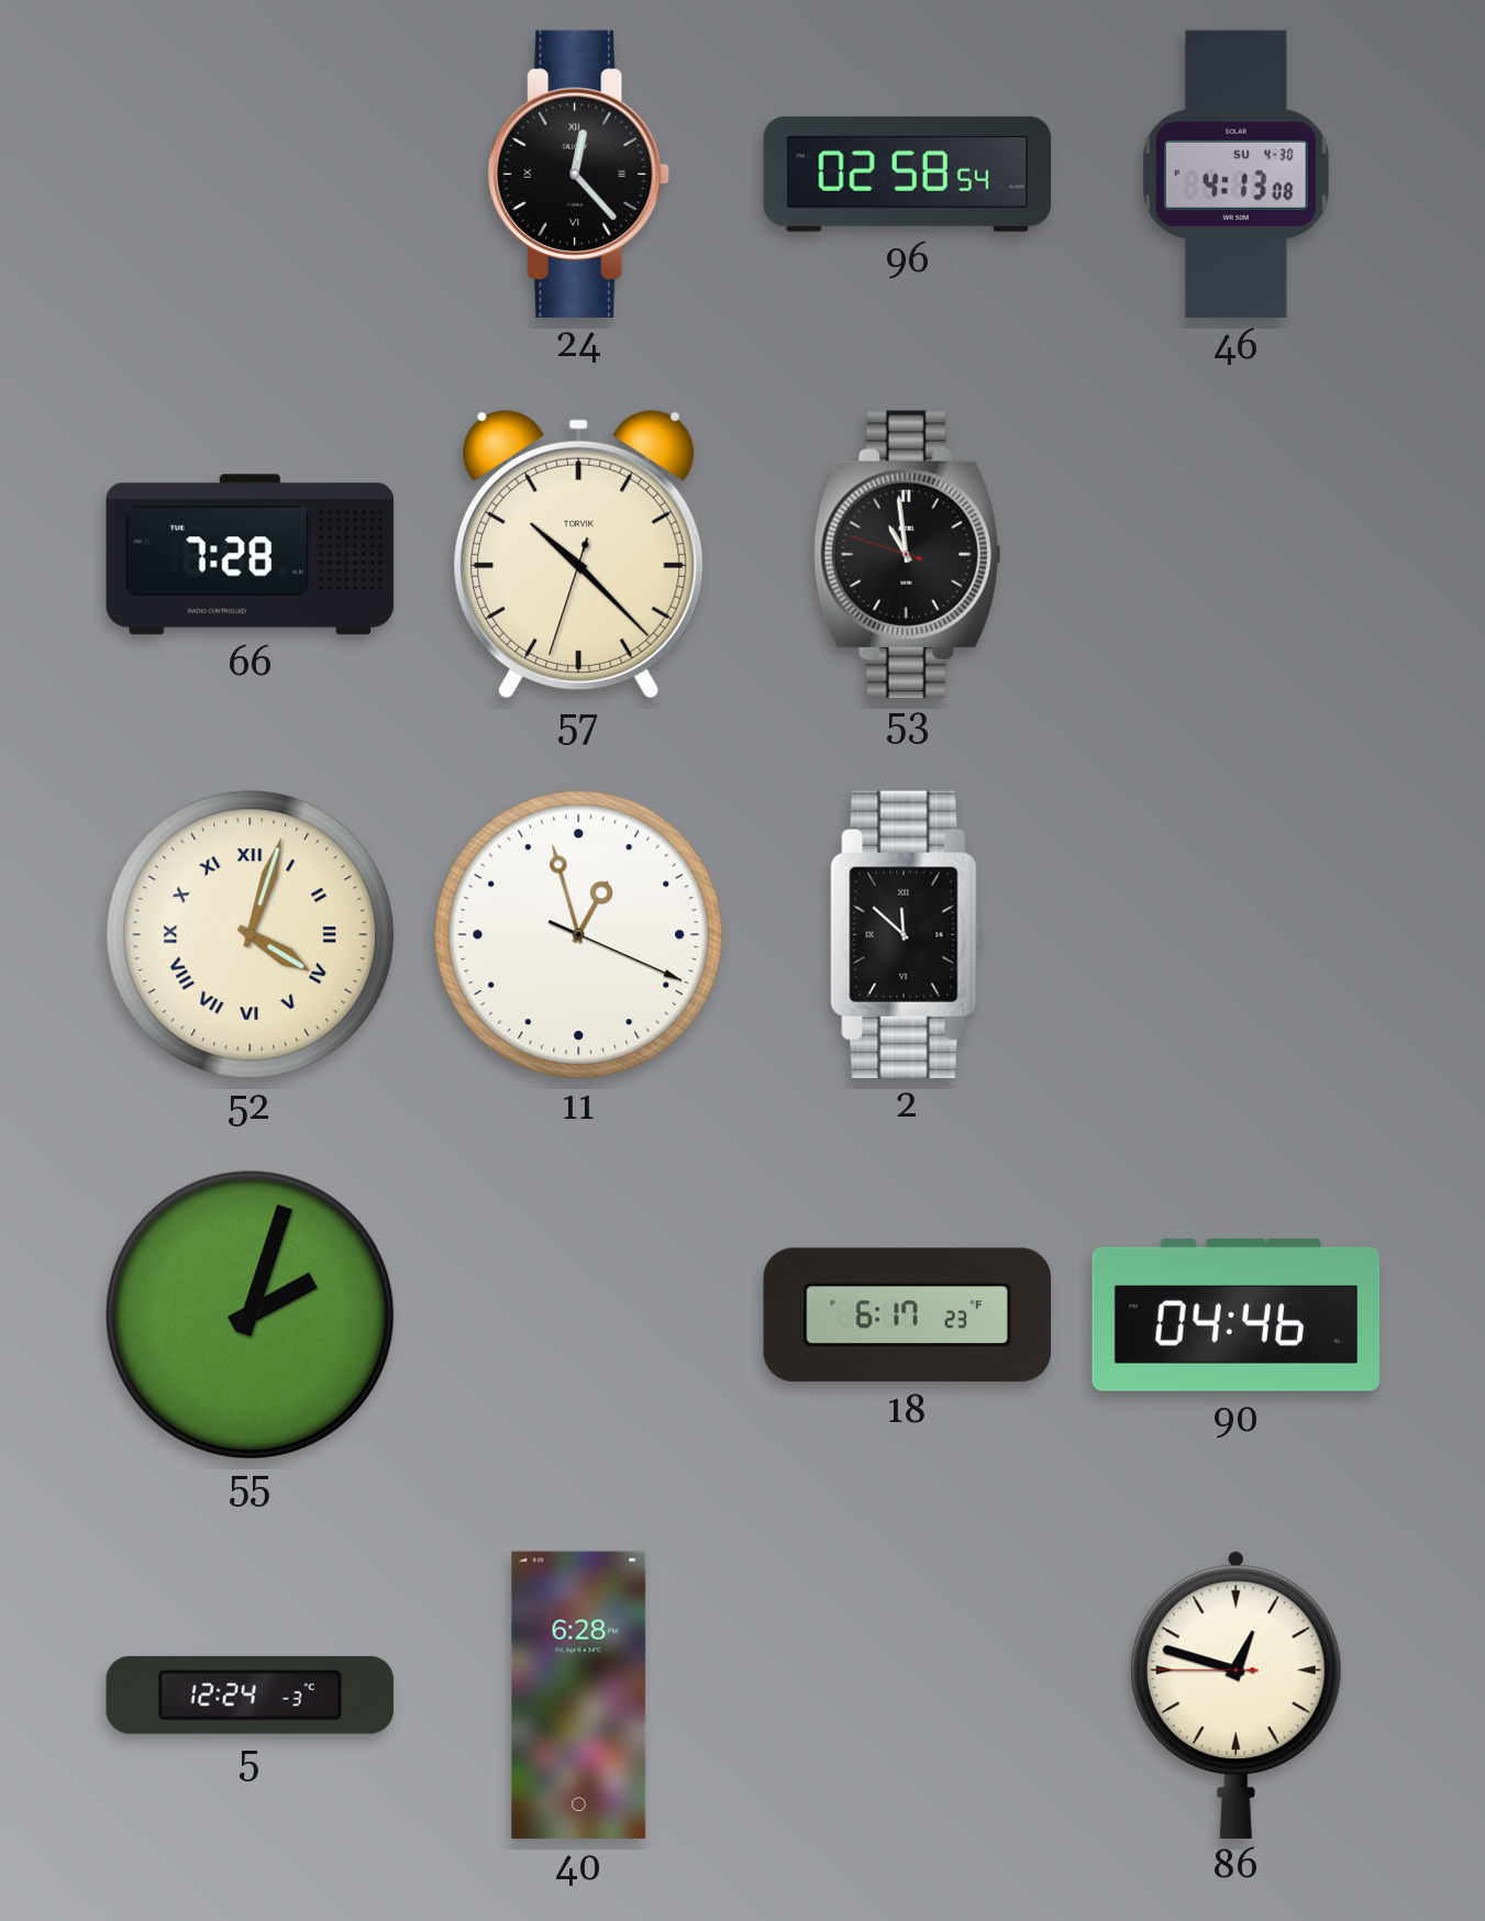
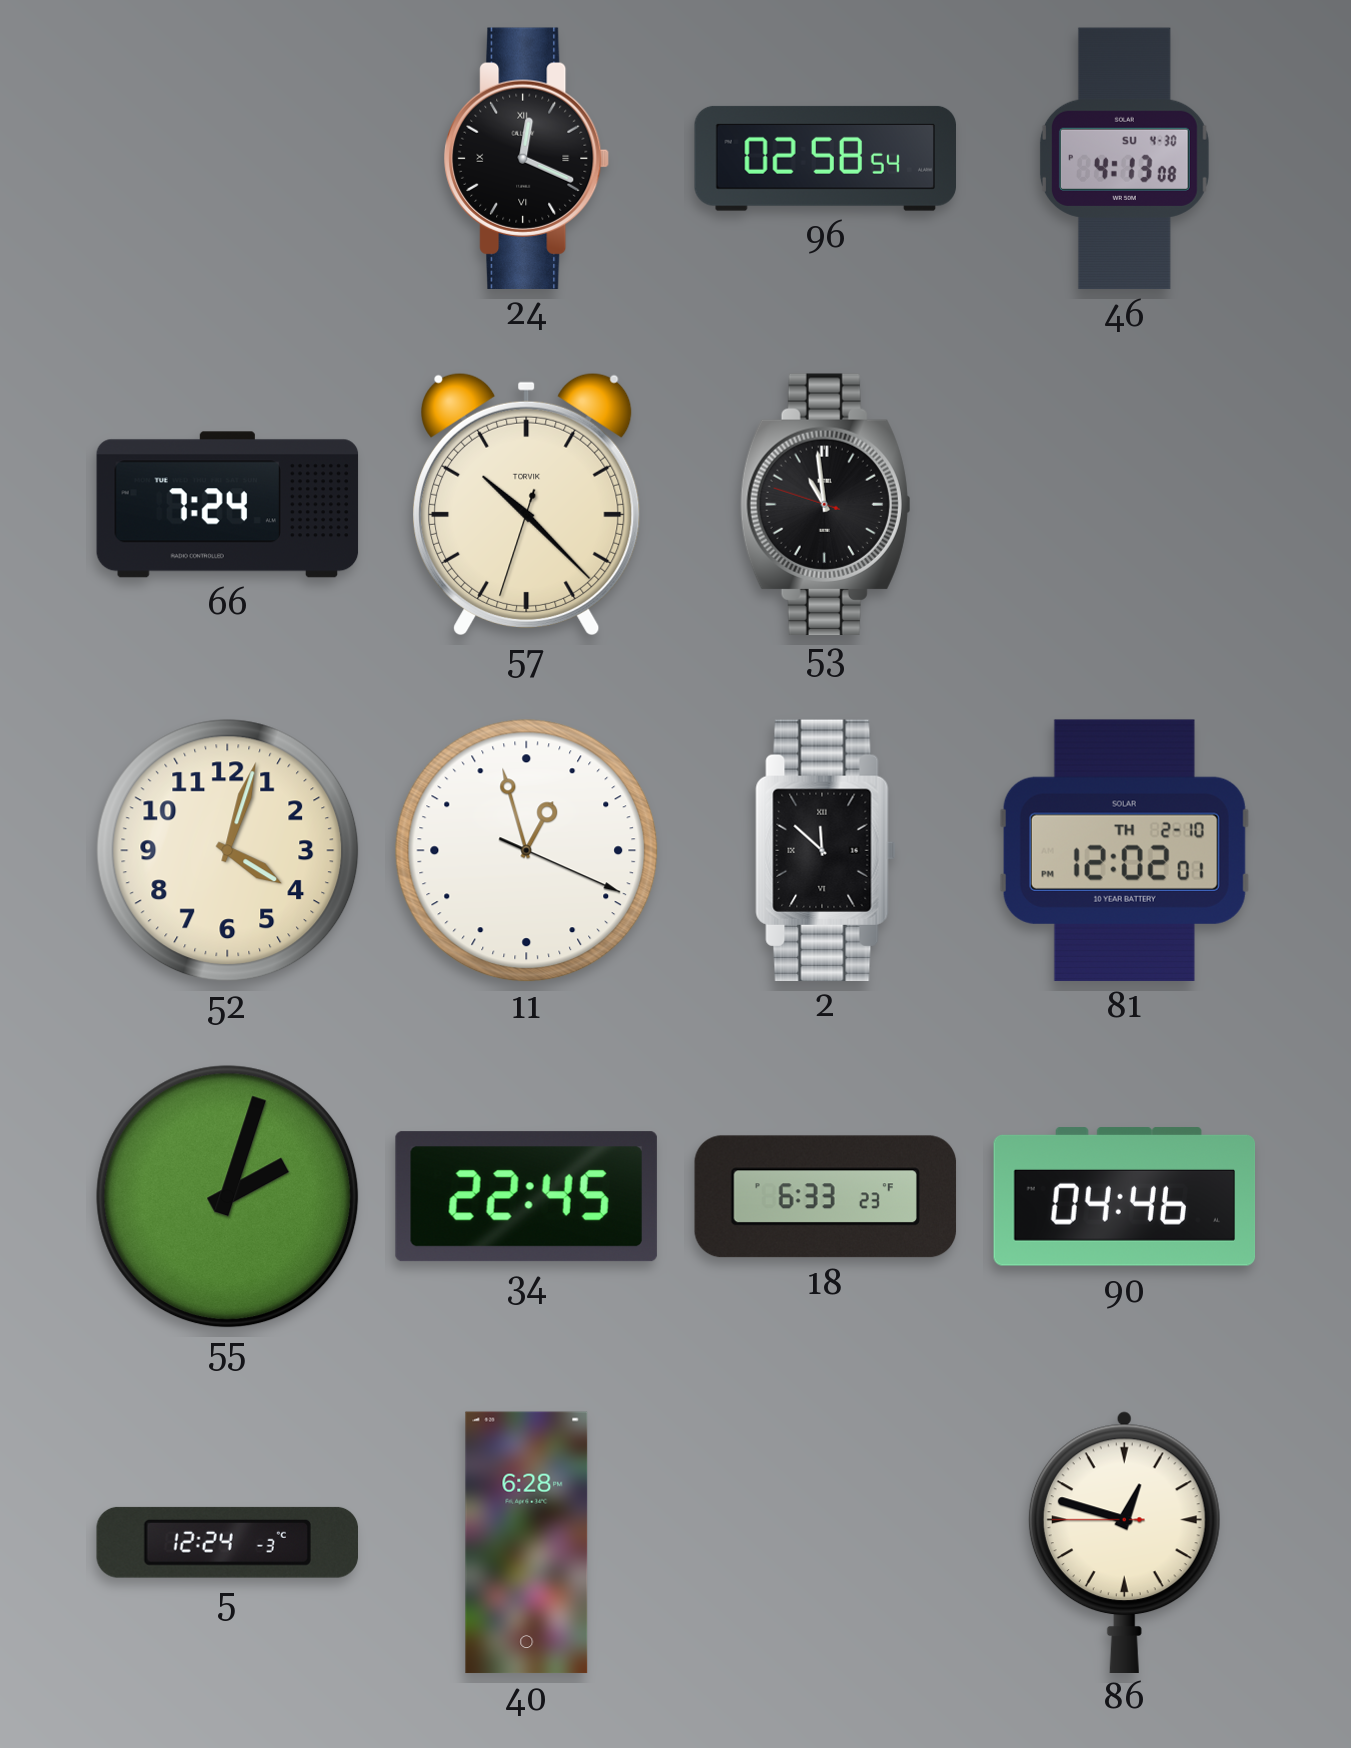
24: 12:23 -> 12:19 (527, 158)
66: 7:28 -> 7:24 (228, 505)
52 numerals: Roman -> Arabic (228, 851)
81: none -> 12:02 (1124, 850)
34: none -> 22:45 (526, 1197)
18: 6:17 -> 6:33 (826, 1197)
